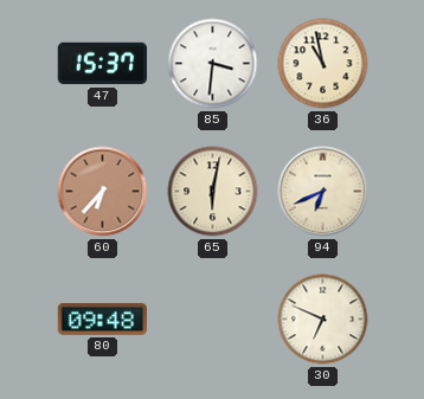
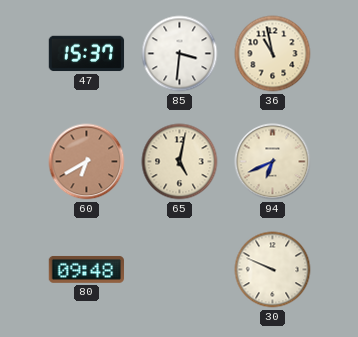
60: 6:37 -> 6:40 (87, 162)
65: 6:02 -> 5:02 (180, 162)
30: 6:49 -> 9:49 (273, 270)
